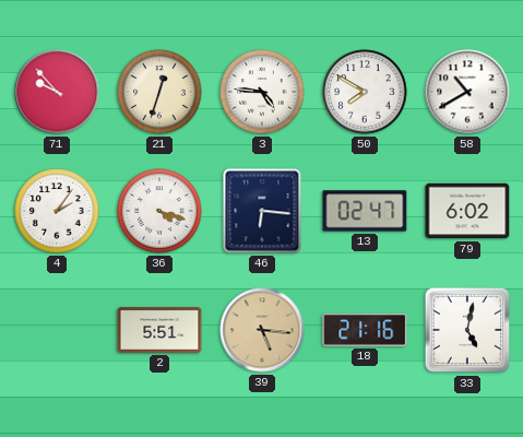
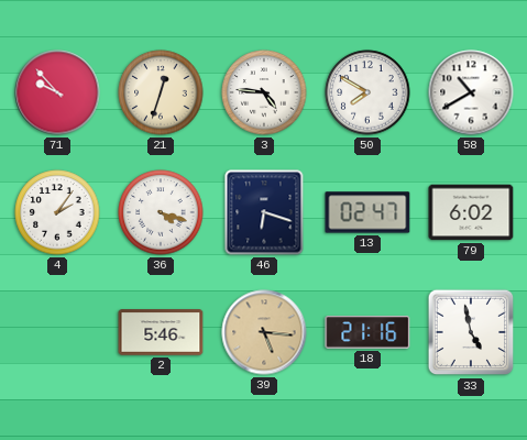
46: 6:16 -> 6:18 (264, 212)
2: 5:51 -> 5:46 (161, 332)
33: 5:02 -> 4:58 (471, 332)
